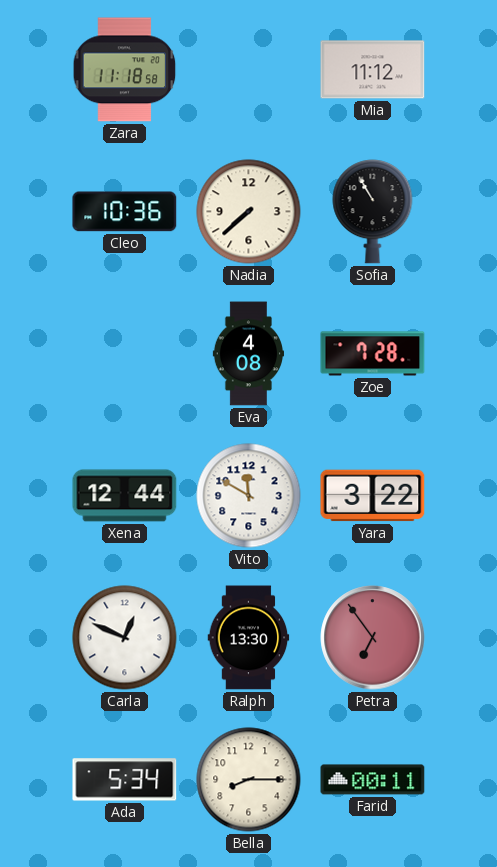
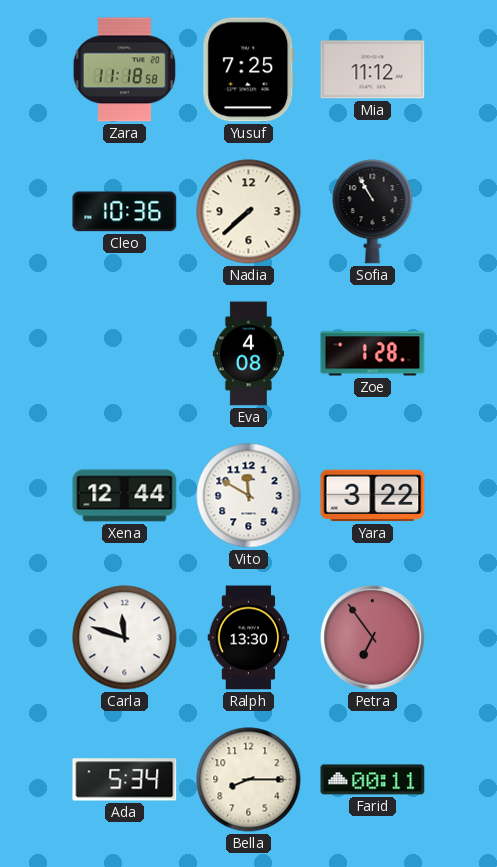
Yusuf: none -> 7:25 (249, 70)
Zoe: 7:28 -> 1:28 (373, 354)
Carla: 12:49 -> 11:48 (125, 638)
